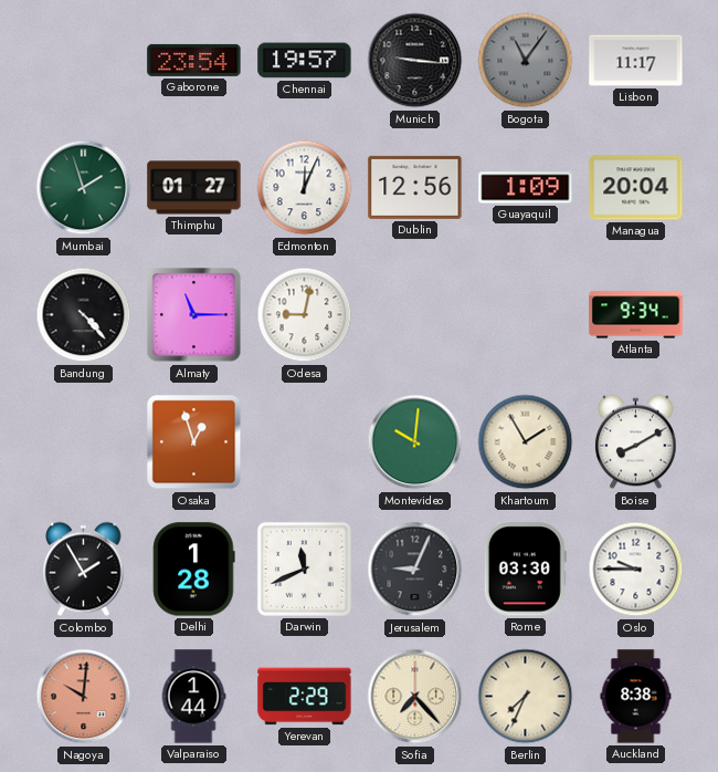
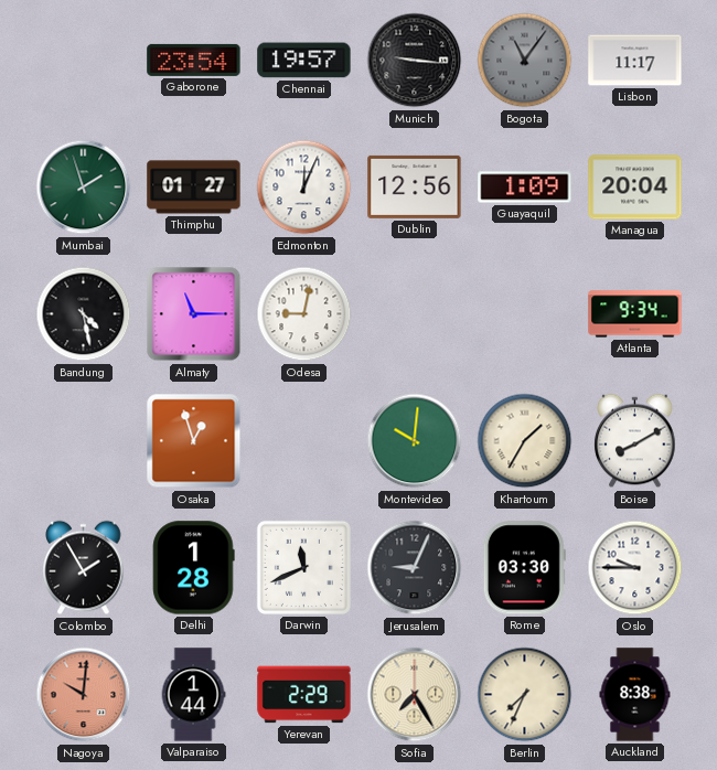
Bandung: 4:23 -> 4:28 (84, 314)
Khartoum: 1:55 -> 1:35 (525, 441)
Sofia: 7:23 -> 7:25 (415, 695)
